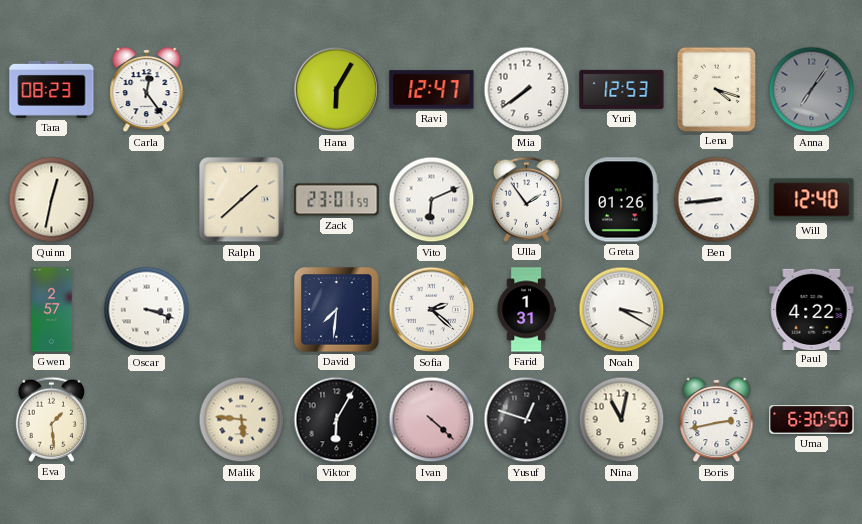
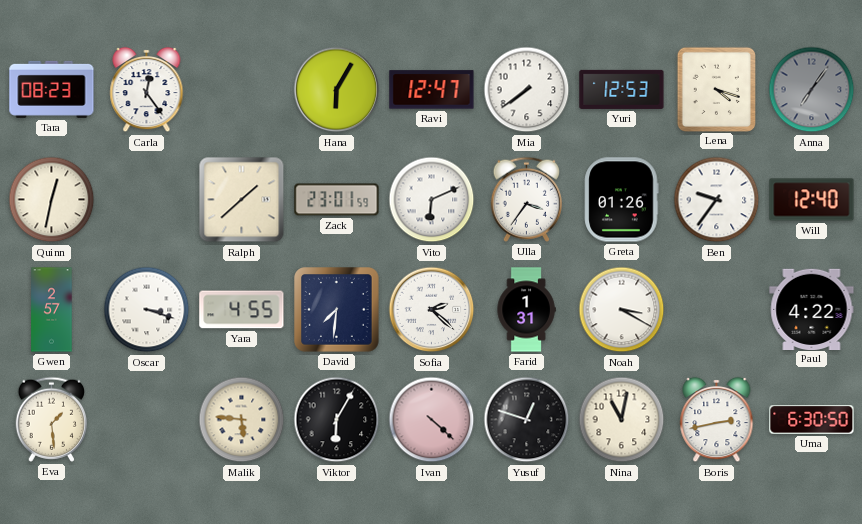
Ulla: 1:54 -> 3:36 (526, 199)
Ben: 8:44 -> 9:36 (717, 200)
Yara: none -> 4:55 (242, 310)
